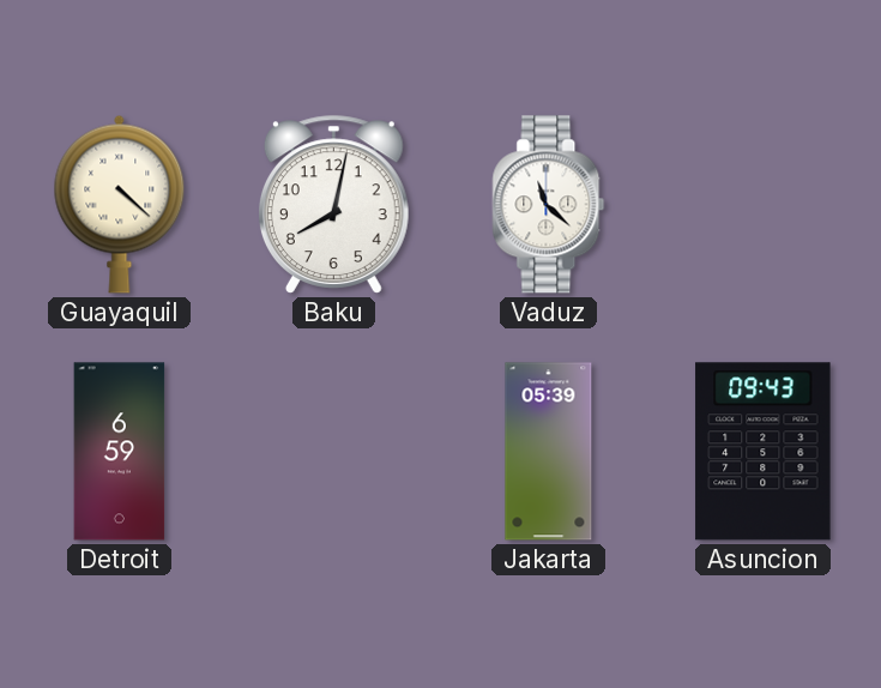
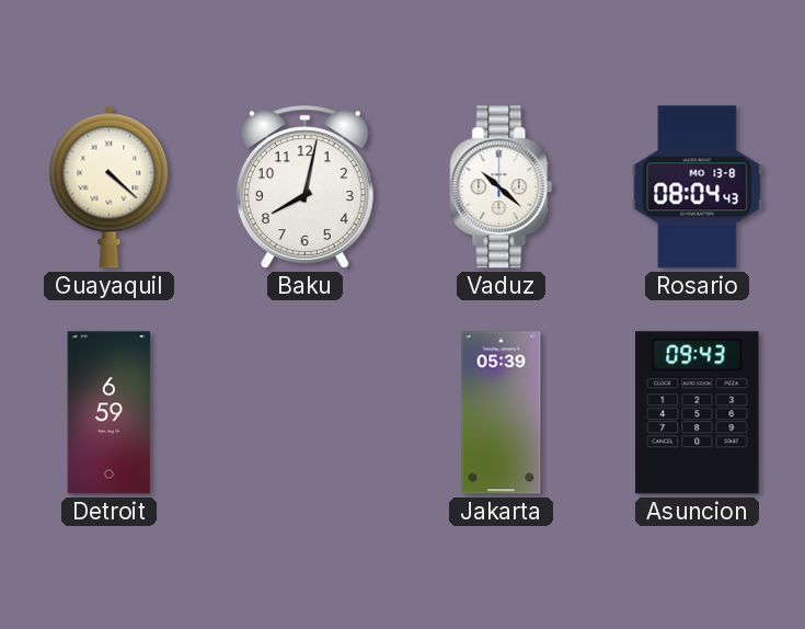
Vaduz: 11:22 -> 10:22 (502, 187)
Rosario: none -> 08:04 (698, 187)
